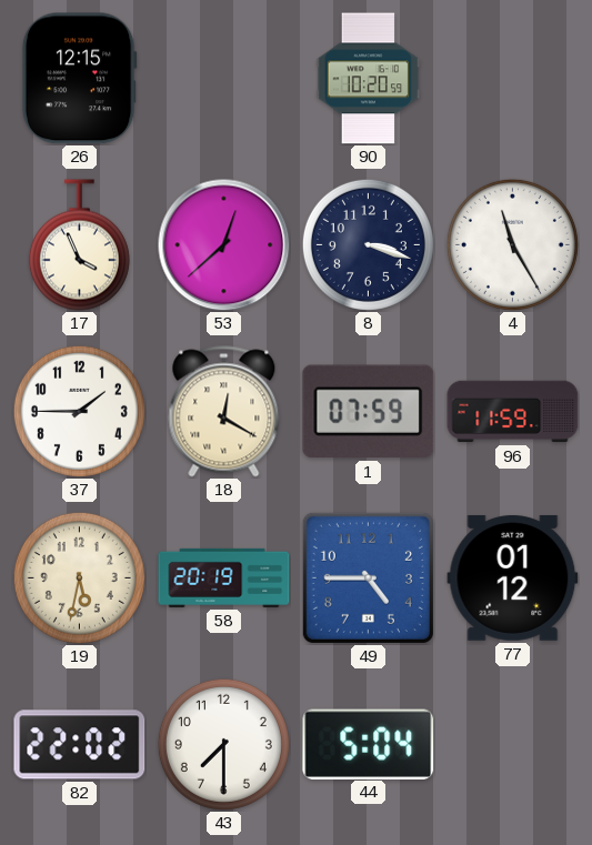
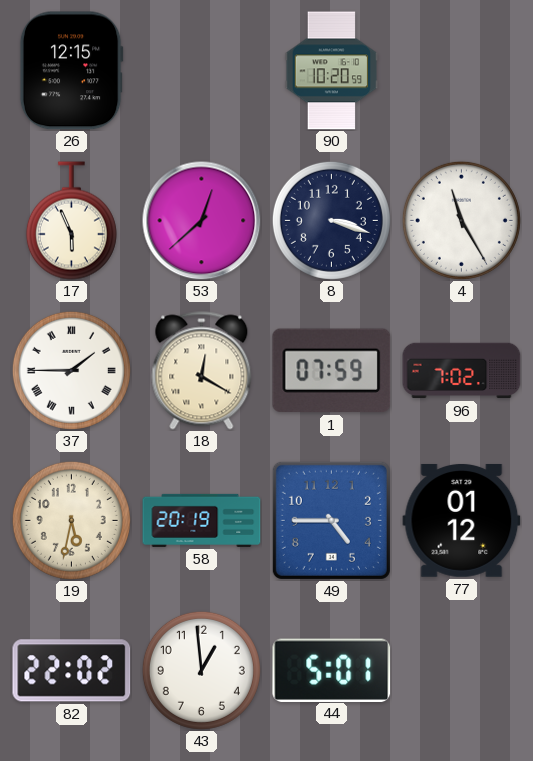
17: 3:56 -> 5:56 (71, 221)
37 numerals: Arabic -> Roman (71, 370)
96: 11:59 -> 7:02 (462, 371)
43: 7:30 -> 12:59 (201, 670)
44: 5:04 -> 5:01 (332, 670)
